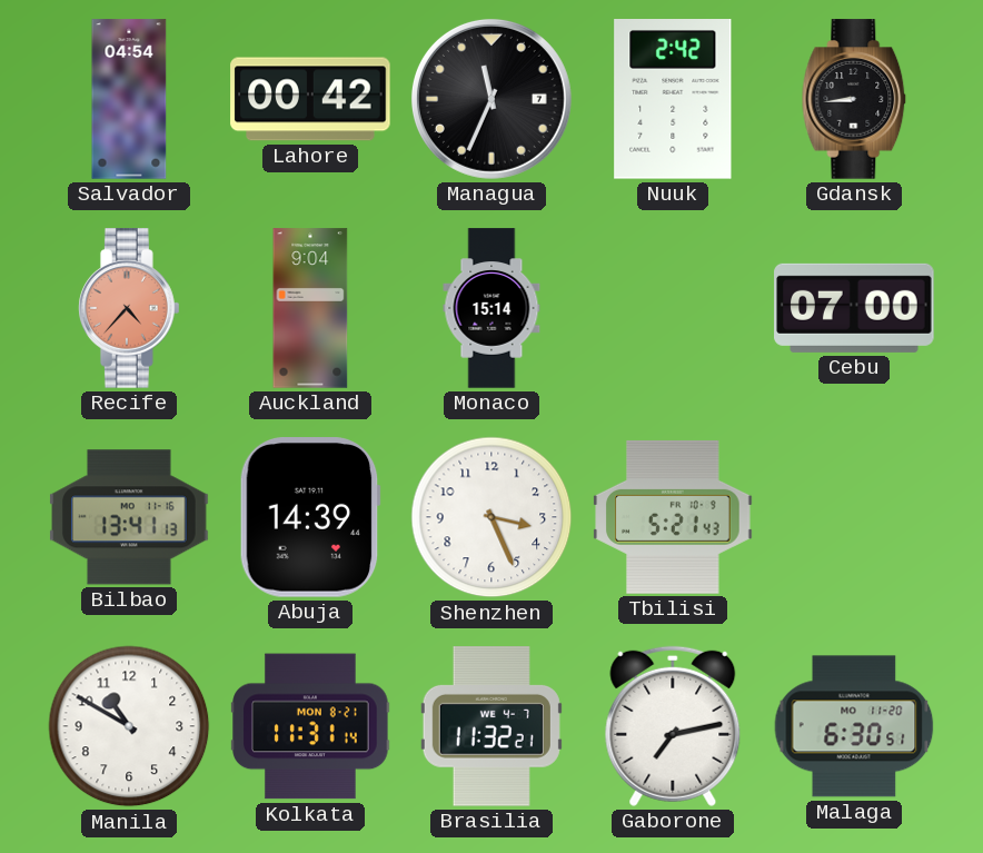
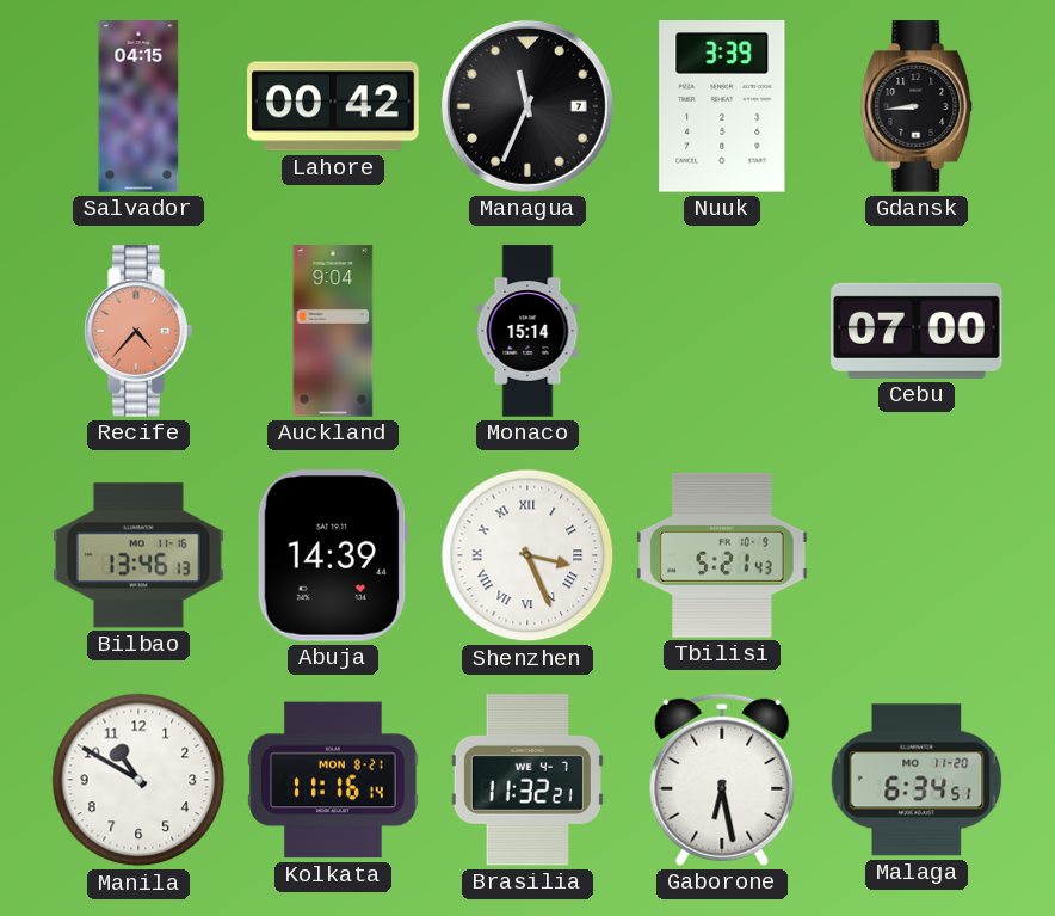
Salvador: 04:54 -> 04:15 (138, 106)
Nuuk: 2:42 -> 3:39 (722, 107)
Bilbao: 13:41 -> 13:46 (138, 555)
Shenzhen numerals: Arabic -> Roman (527, 555)
Kolkata: 11:31 -> 11:16 (333, 780)
Gaborone: 7:13 -> 6:28 (722, 780)
Malaga: 6:30 -> 6:34 (917, 780)
